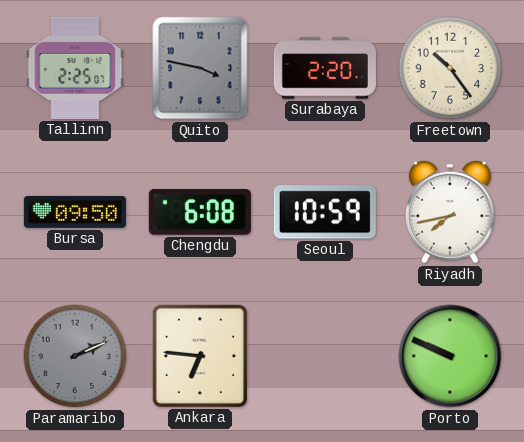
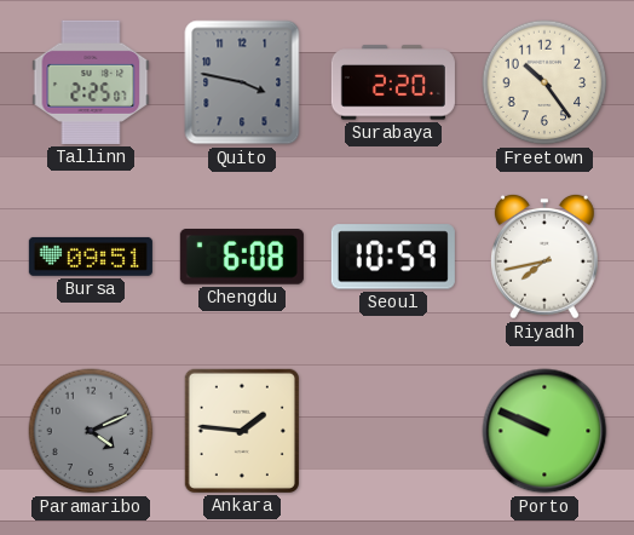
Bursa: 09:50 -> 09:51 (91, 257)
Paramaribo: 2:11 -> 4:11 (91, 431)
Ankara: 6:46 -> 1:46 (242, 431)
